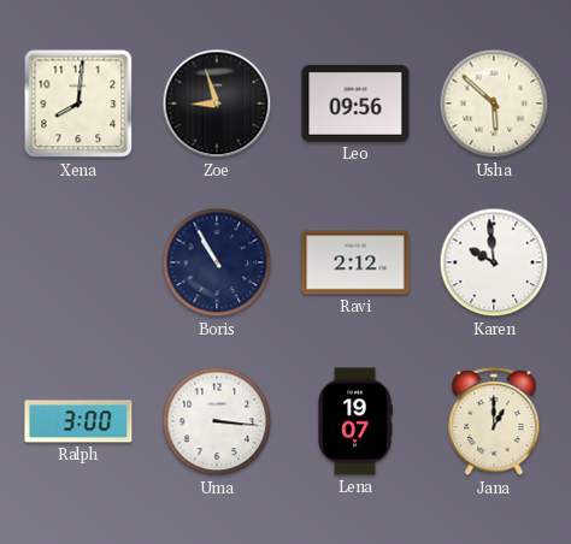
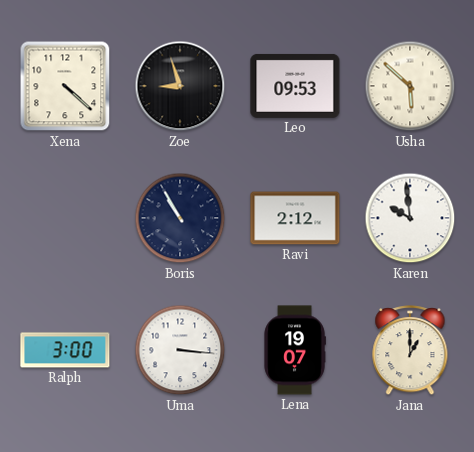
Xena: 8:01 -> 4:22 (65, 86)
Leo: 09:56 -> 09:53 (295, 86)
